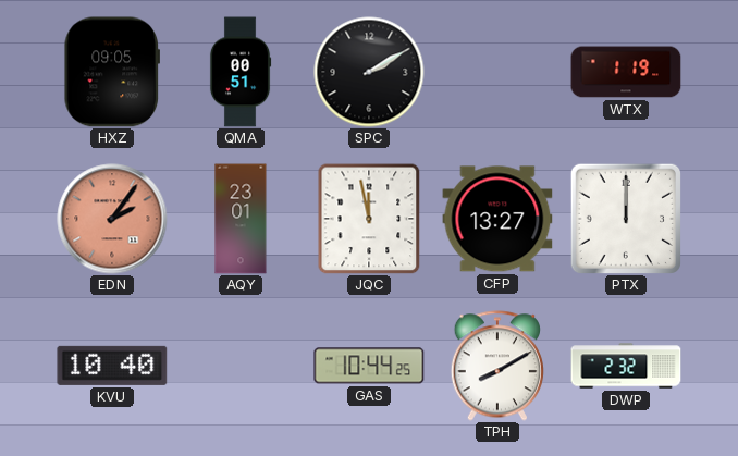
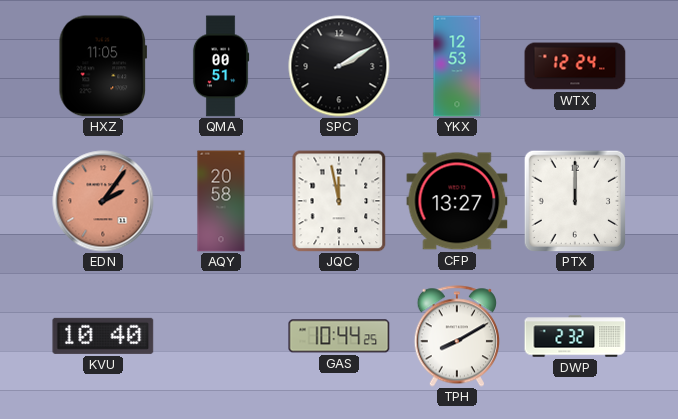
HXZ: 09:05 -> 11:05 (102, 66)
YKX: none -> 12:53 (457, 66)
WTX: 1:19 -> 12:24 (575, 66)
AQY: 23:01 -> 20:58 (221, 201)
